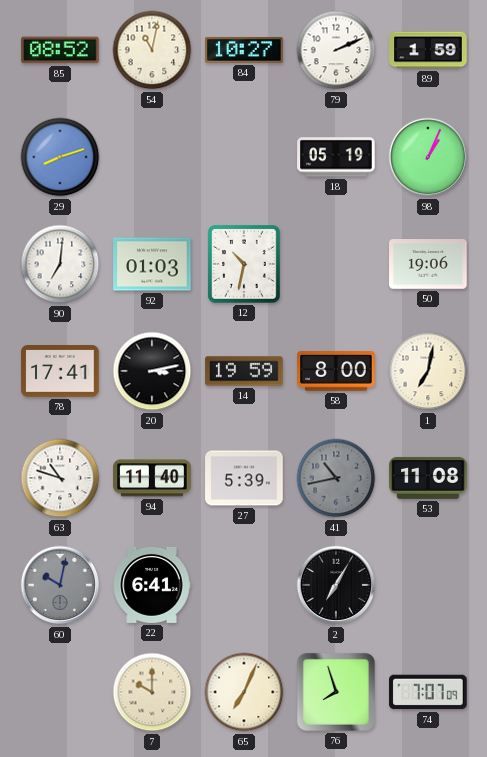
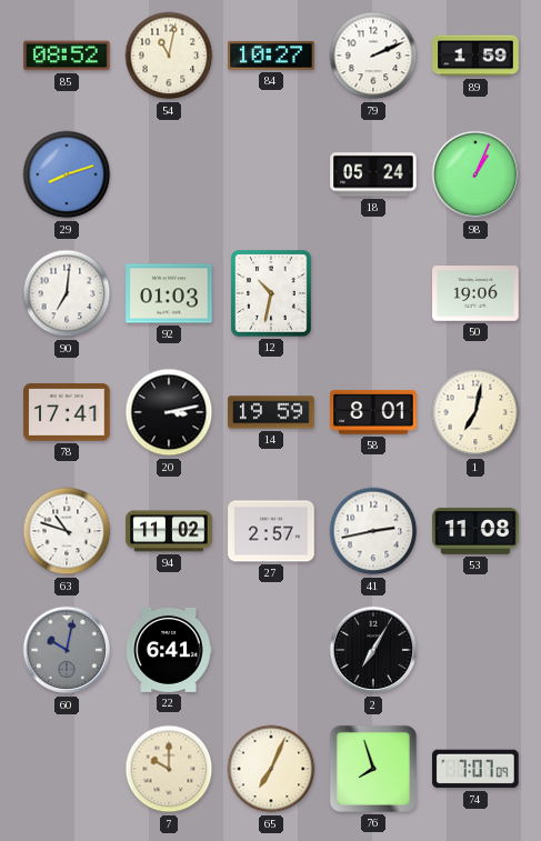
18: 05:19 -> 05:24 (373, 174)
58: 8:00 -> 8:01 (373, 412)
94: 11:40 -> 11:02 (169, 531)
27: 5:39 -> 2:57 (271, 531)
41: 10:43 -> 2:43 (373, 531)
41 dial: grey -> white (373, 531)
